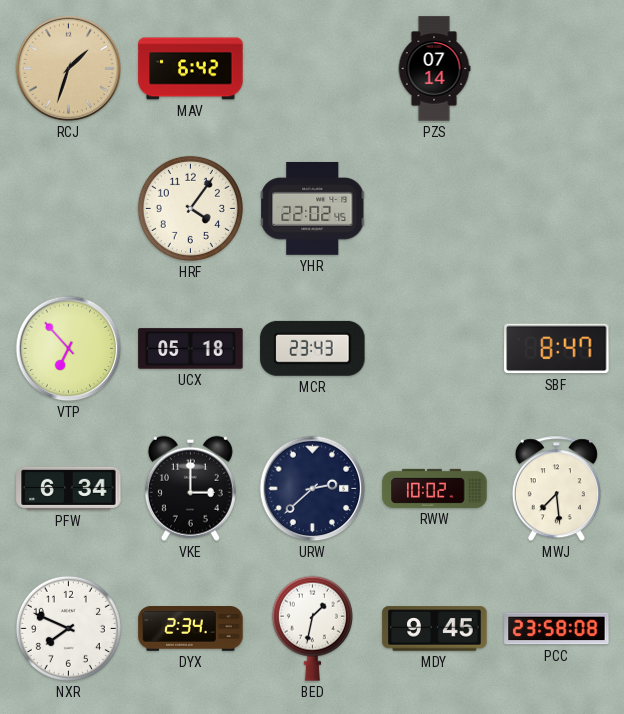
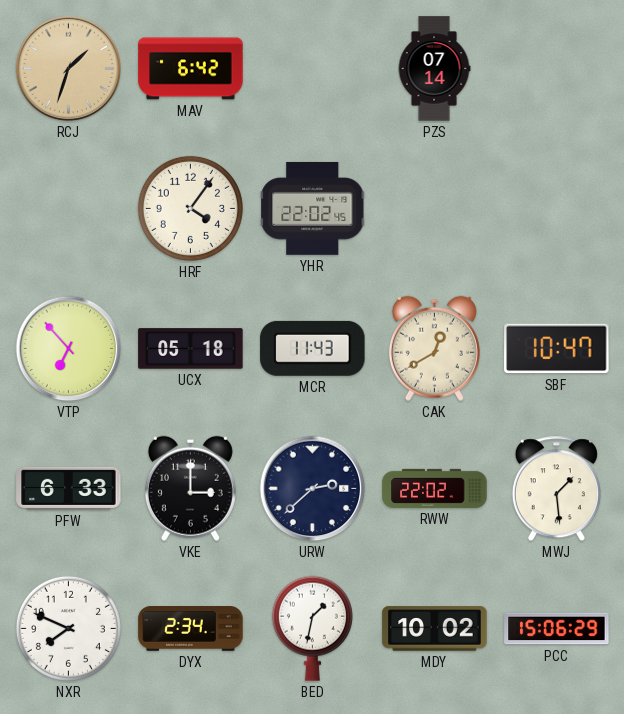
MCR: 23:43 -> 11:43 (313, 348)
CAK: none -> 12:40 (434, 348)
SBF: 8:47 -> 10:47 (557, 349)
PFW: 6:34 -> 6:33 (69, 488)
RWW: 10:02 -> 22:02 (435, 488)
MWJ: 7:29 -> 1:29 (556, 489)
MDY: 9:45 -> 10:02 (435, 629)
PCC: 23:58 -> 15:06 (557, 629)
